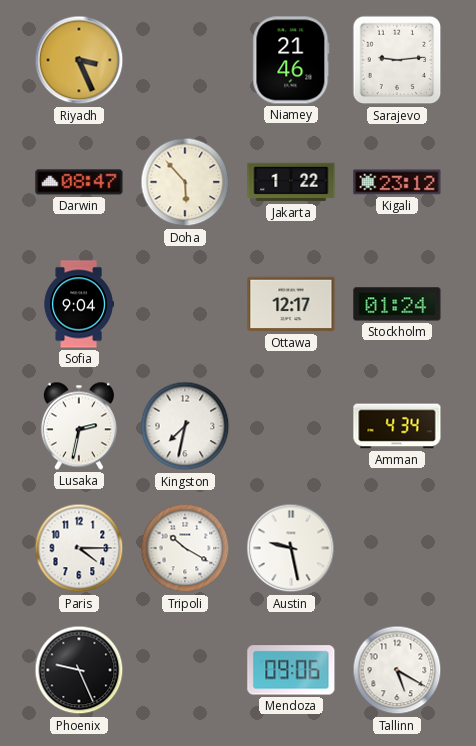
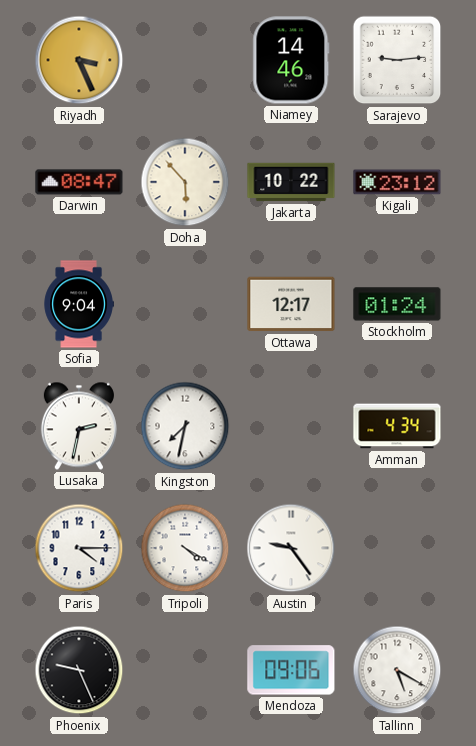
Niamey: 21:46 -> 14:46 (291, 60)
Jakarta: 1:22 -> 10:22 (291, 182)
Tripoli: 10:20 -> 4:20 (185, 548)
Austin: 9:28 -> 9:24 (291, 548)
